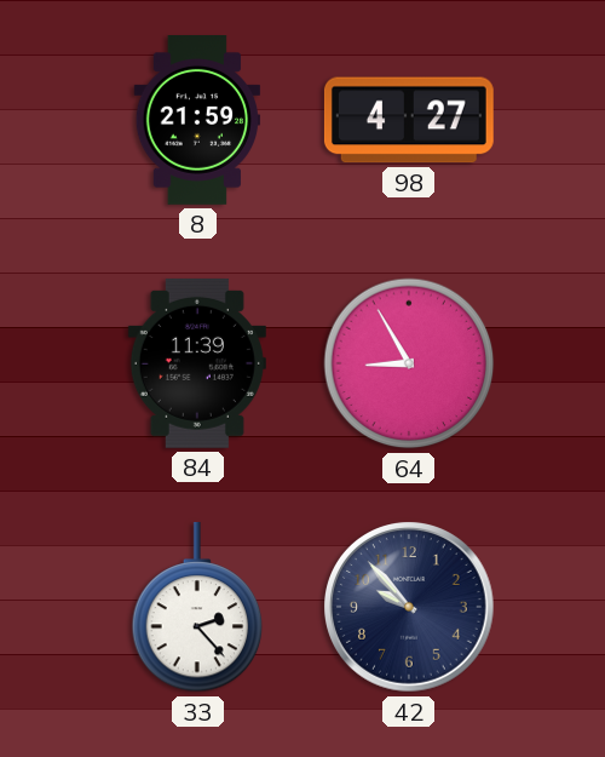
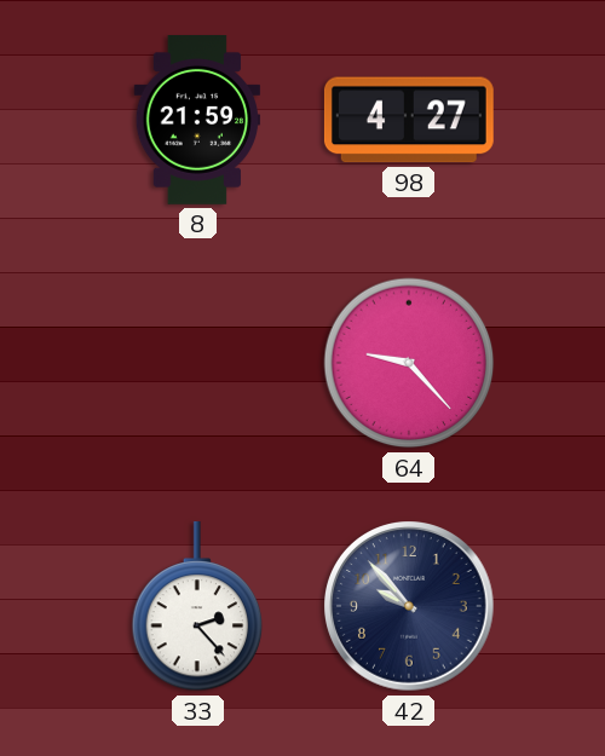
84: 11:39 -> none (197, 363)
64: 8:55 -> 9:23 (409, 363)
